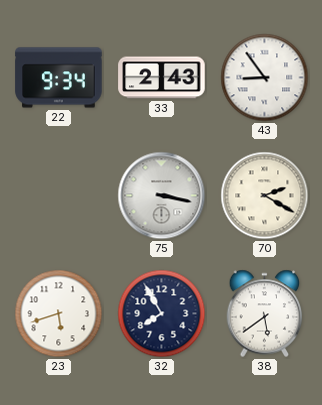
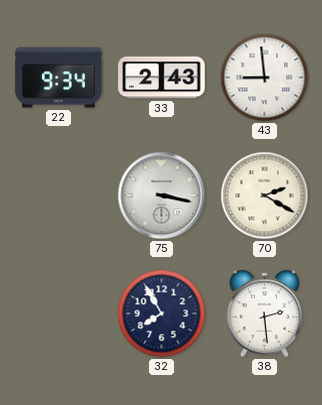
43: 8:54 -> 8:59 (265, 78)
23: 5:42 -> none (59, 314)
38: 5:39 -> 2:29 (265, 314)
